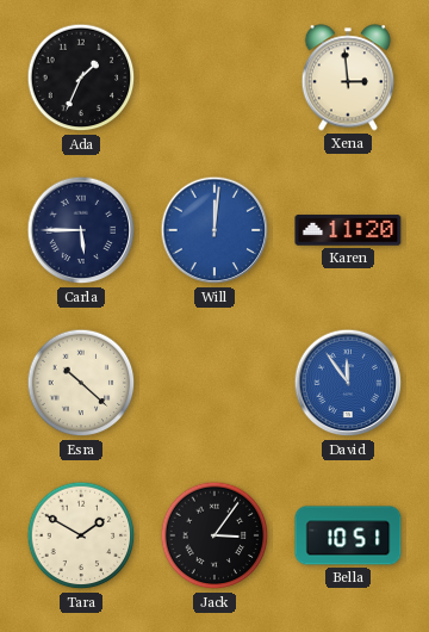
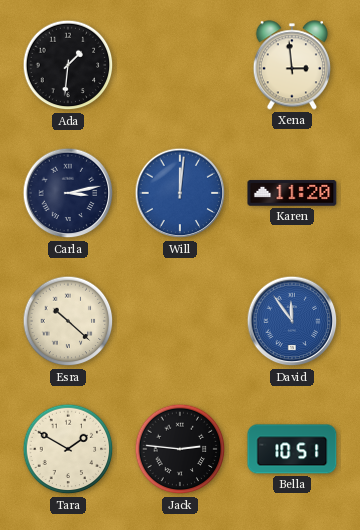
Ada: 1:34 -> 1:31 (68, 65)
Carla: 5:45 -> 3:13 (68, 193)
Jack: 3:06 -> 2:46 (180, 449)
